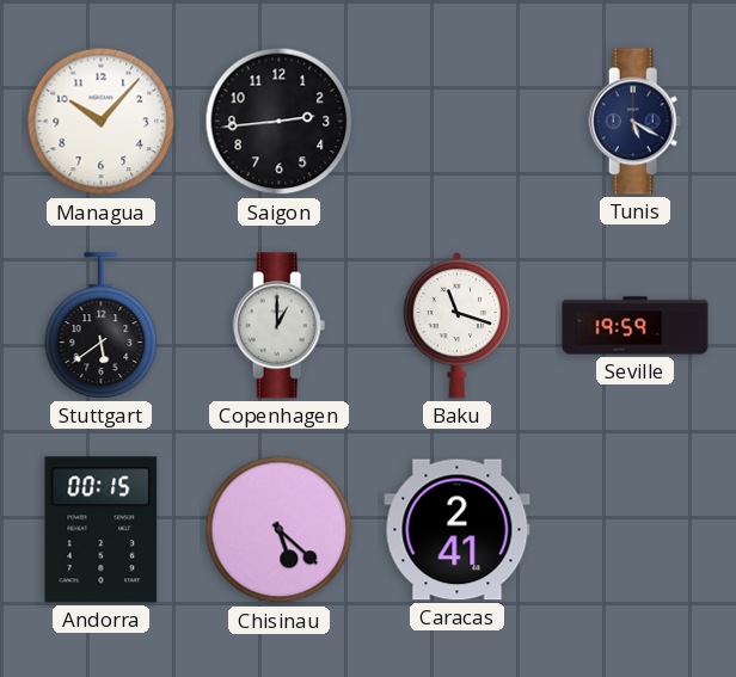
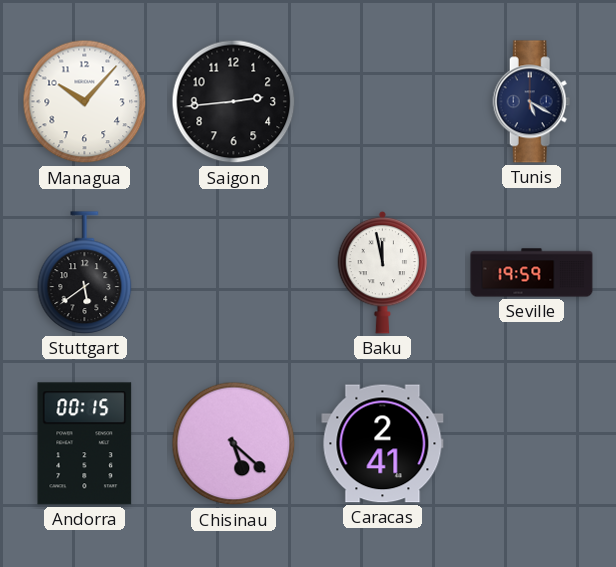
Copenhagen: 1:00 -> none (280, 326)
Baku: 11:18 -> 11:58 (383, 272)
